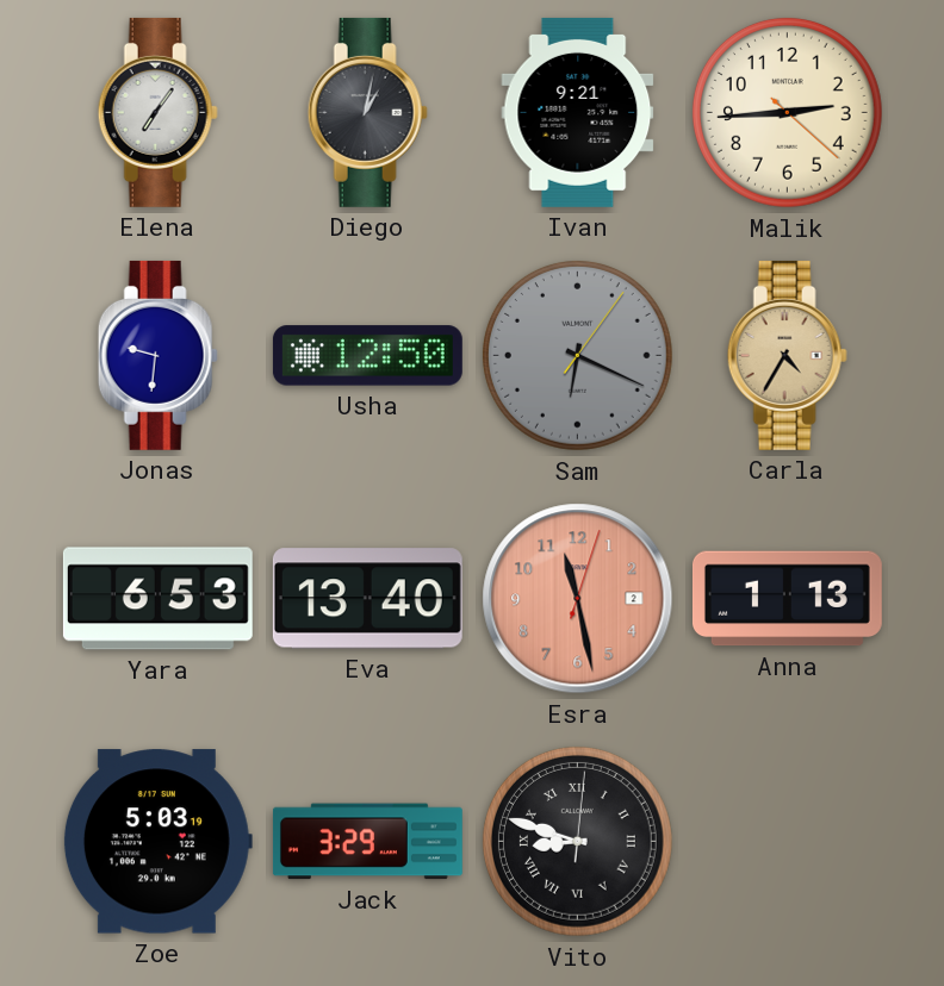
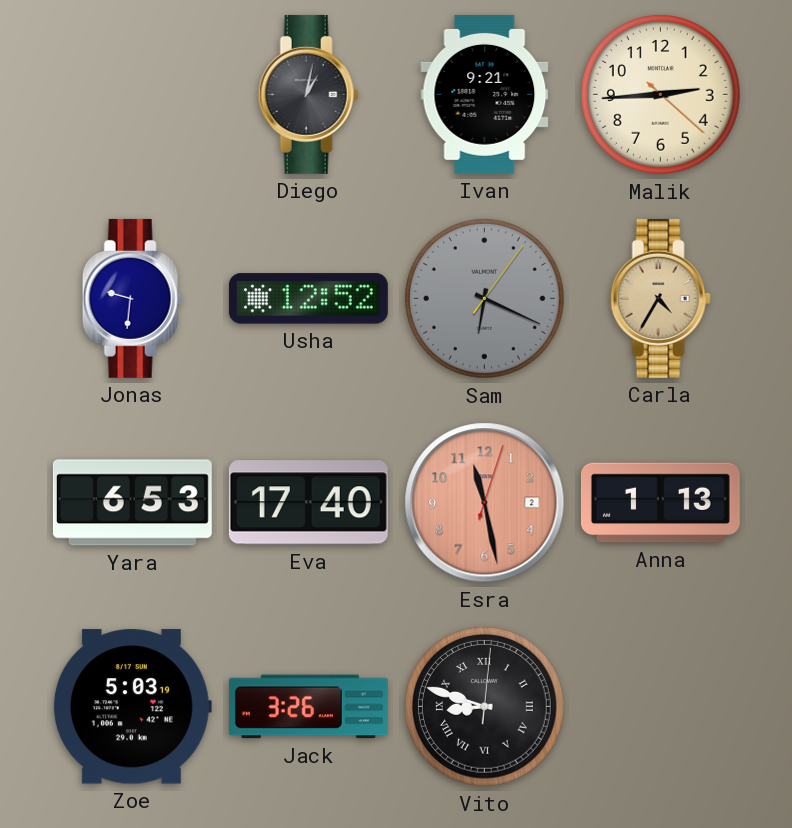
Elena: 7:06 -> none (157, 112)
Usha: 12:50 -> 12:52 (308, 299)
Eva: 13:40 -> 17:40 (308, 503)
Jack: 3:29 -> 3:26 (308, 707)
